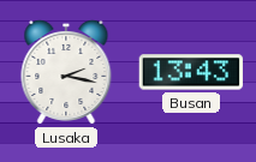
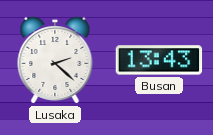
Lusaka: 2:17 -> 2:22 (55, 60)
